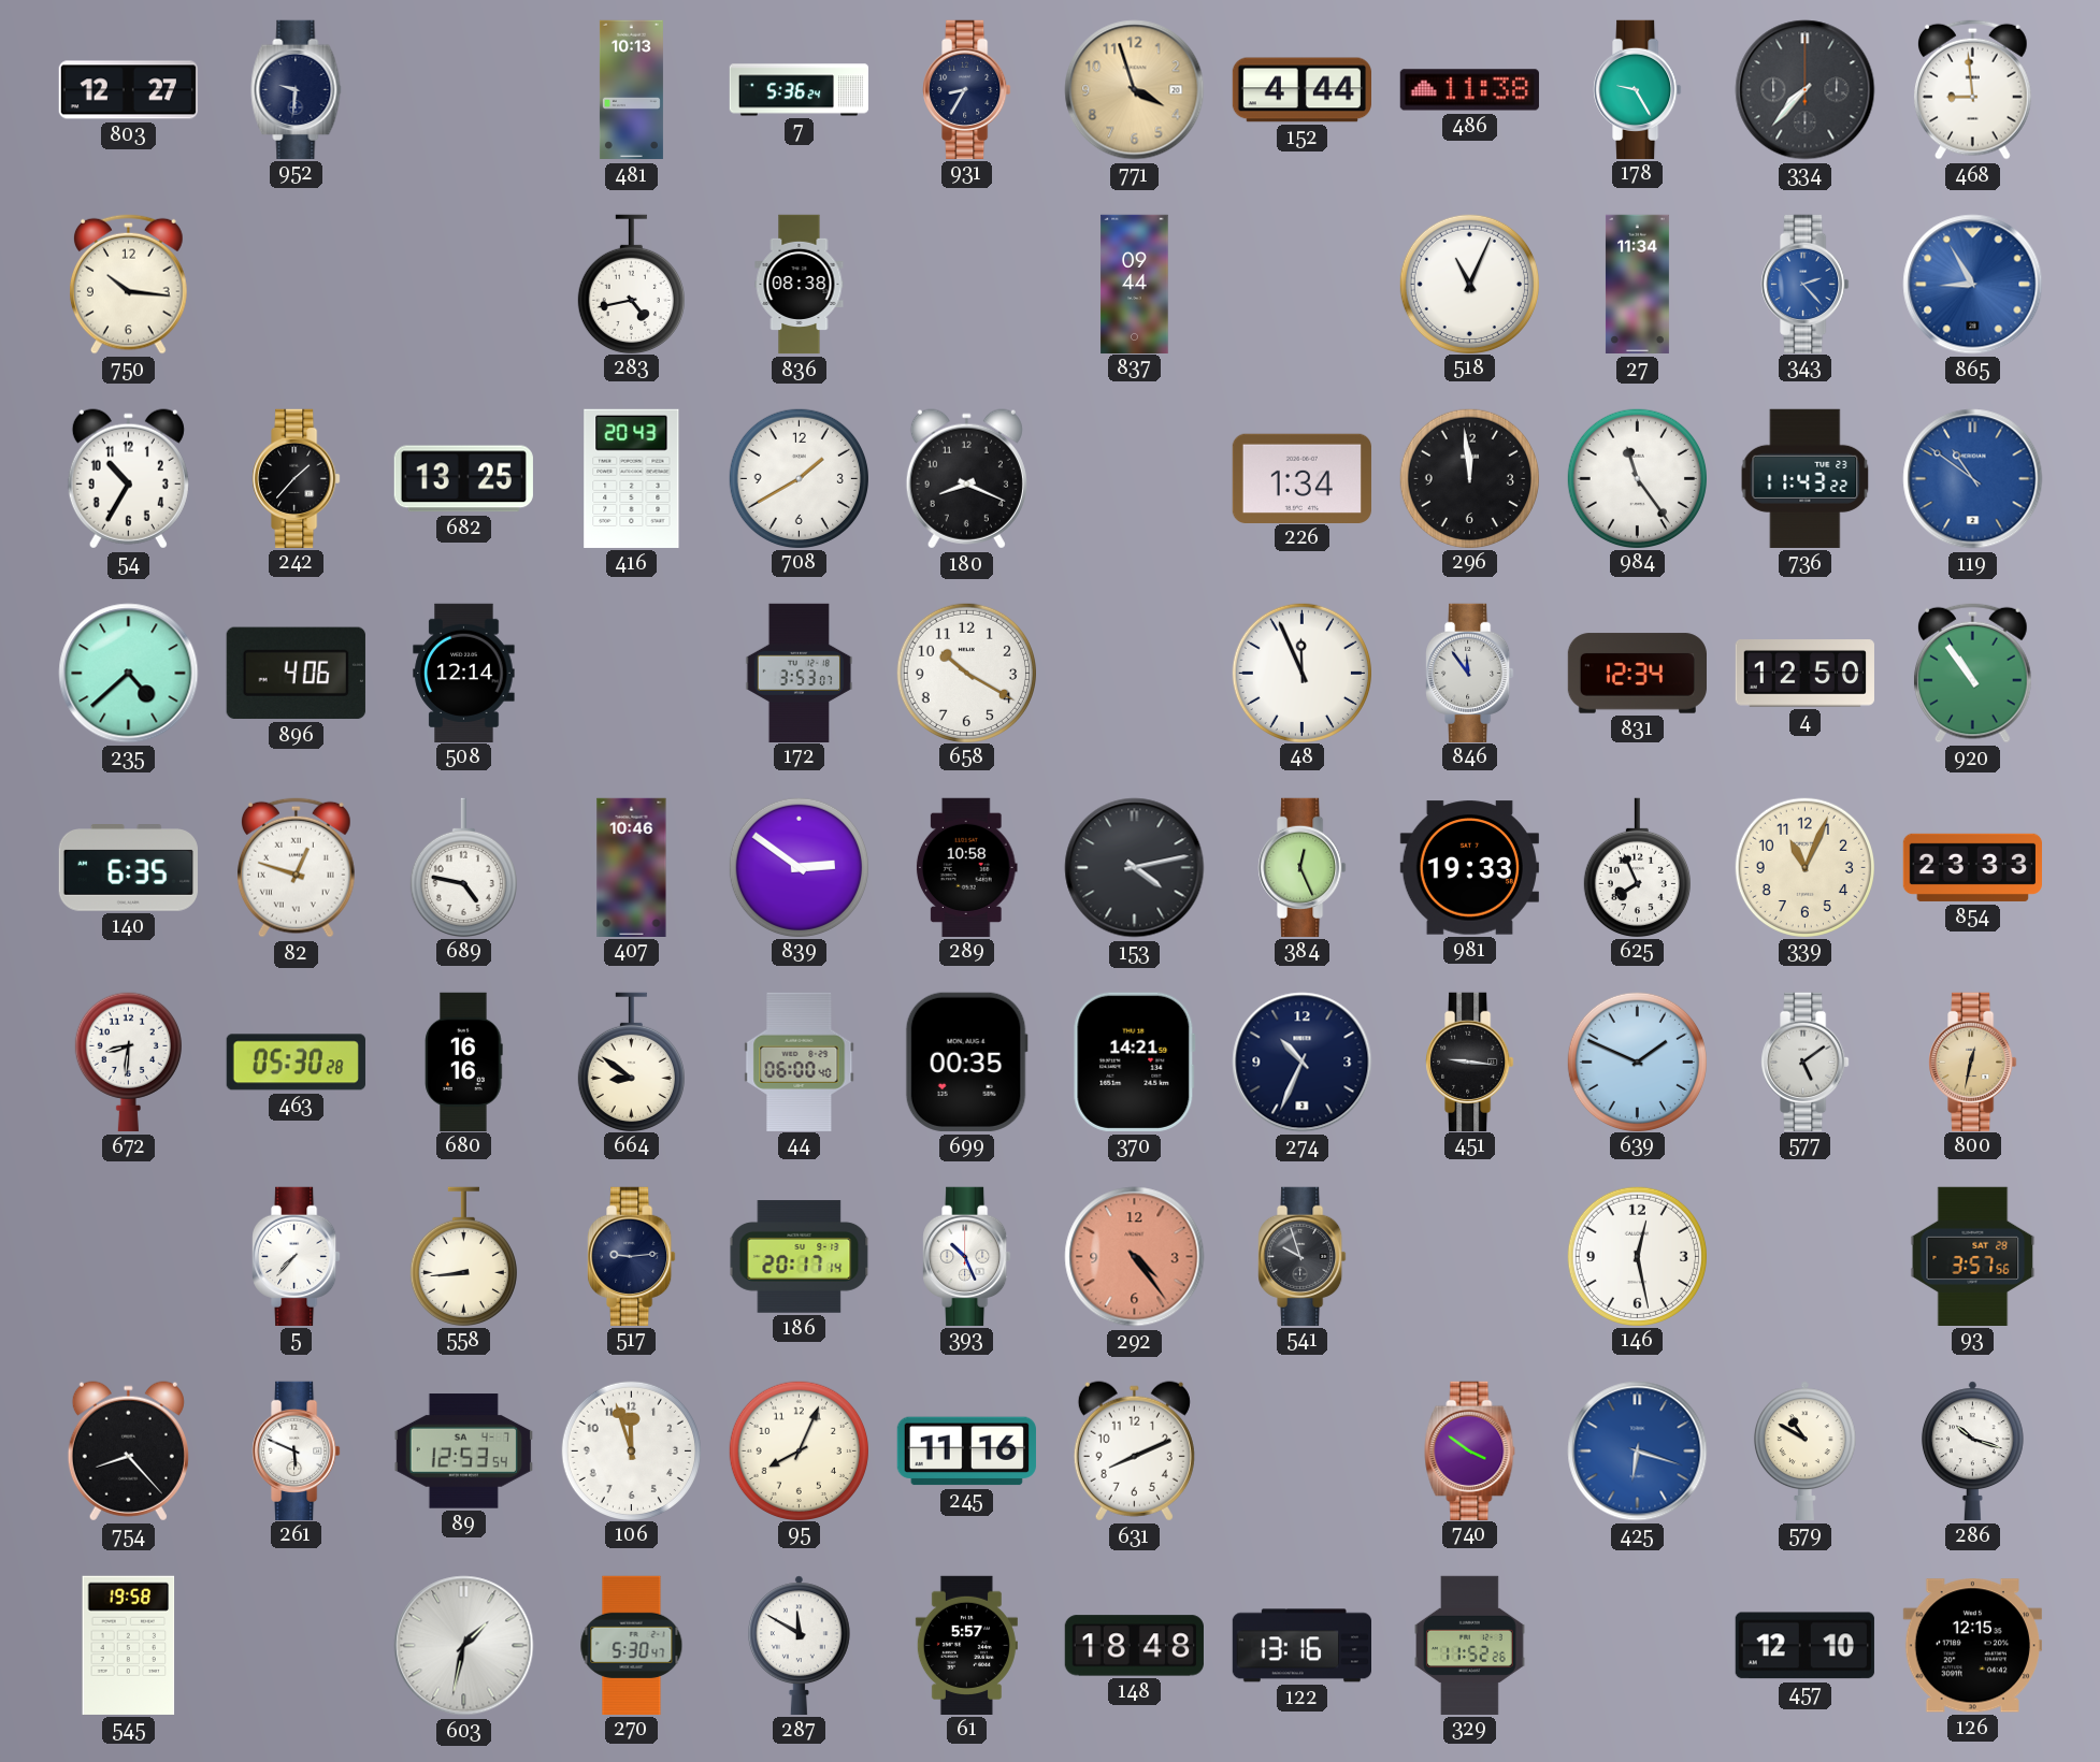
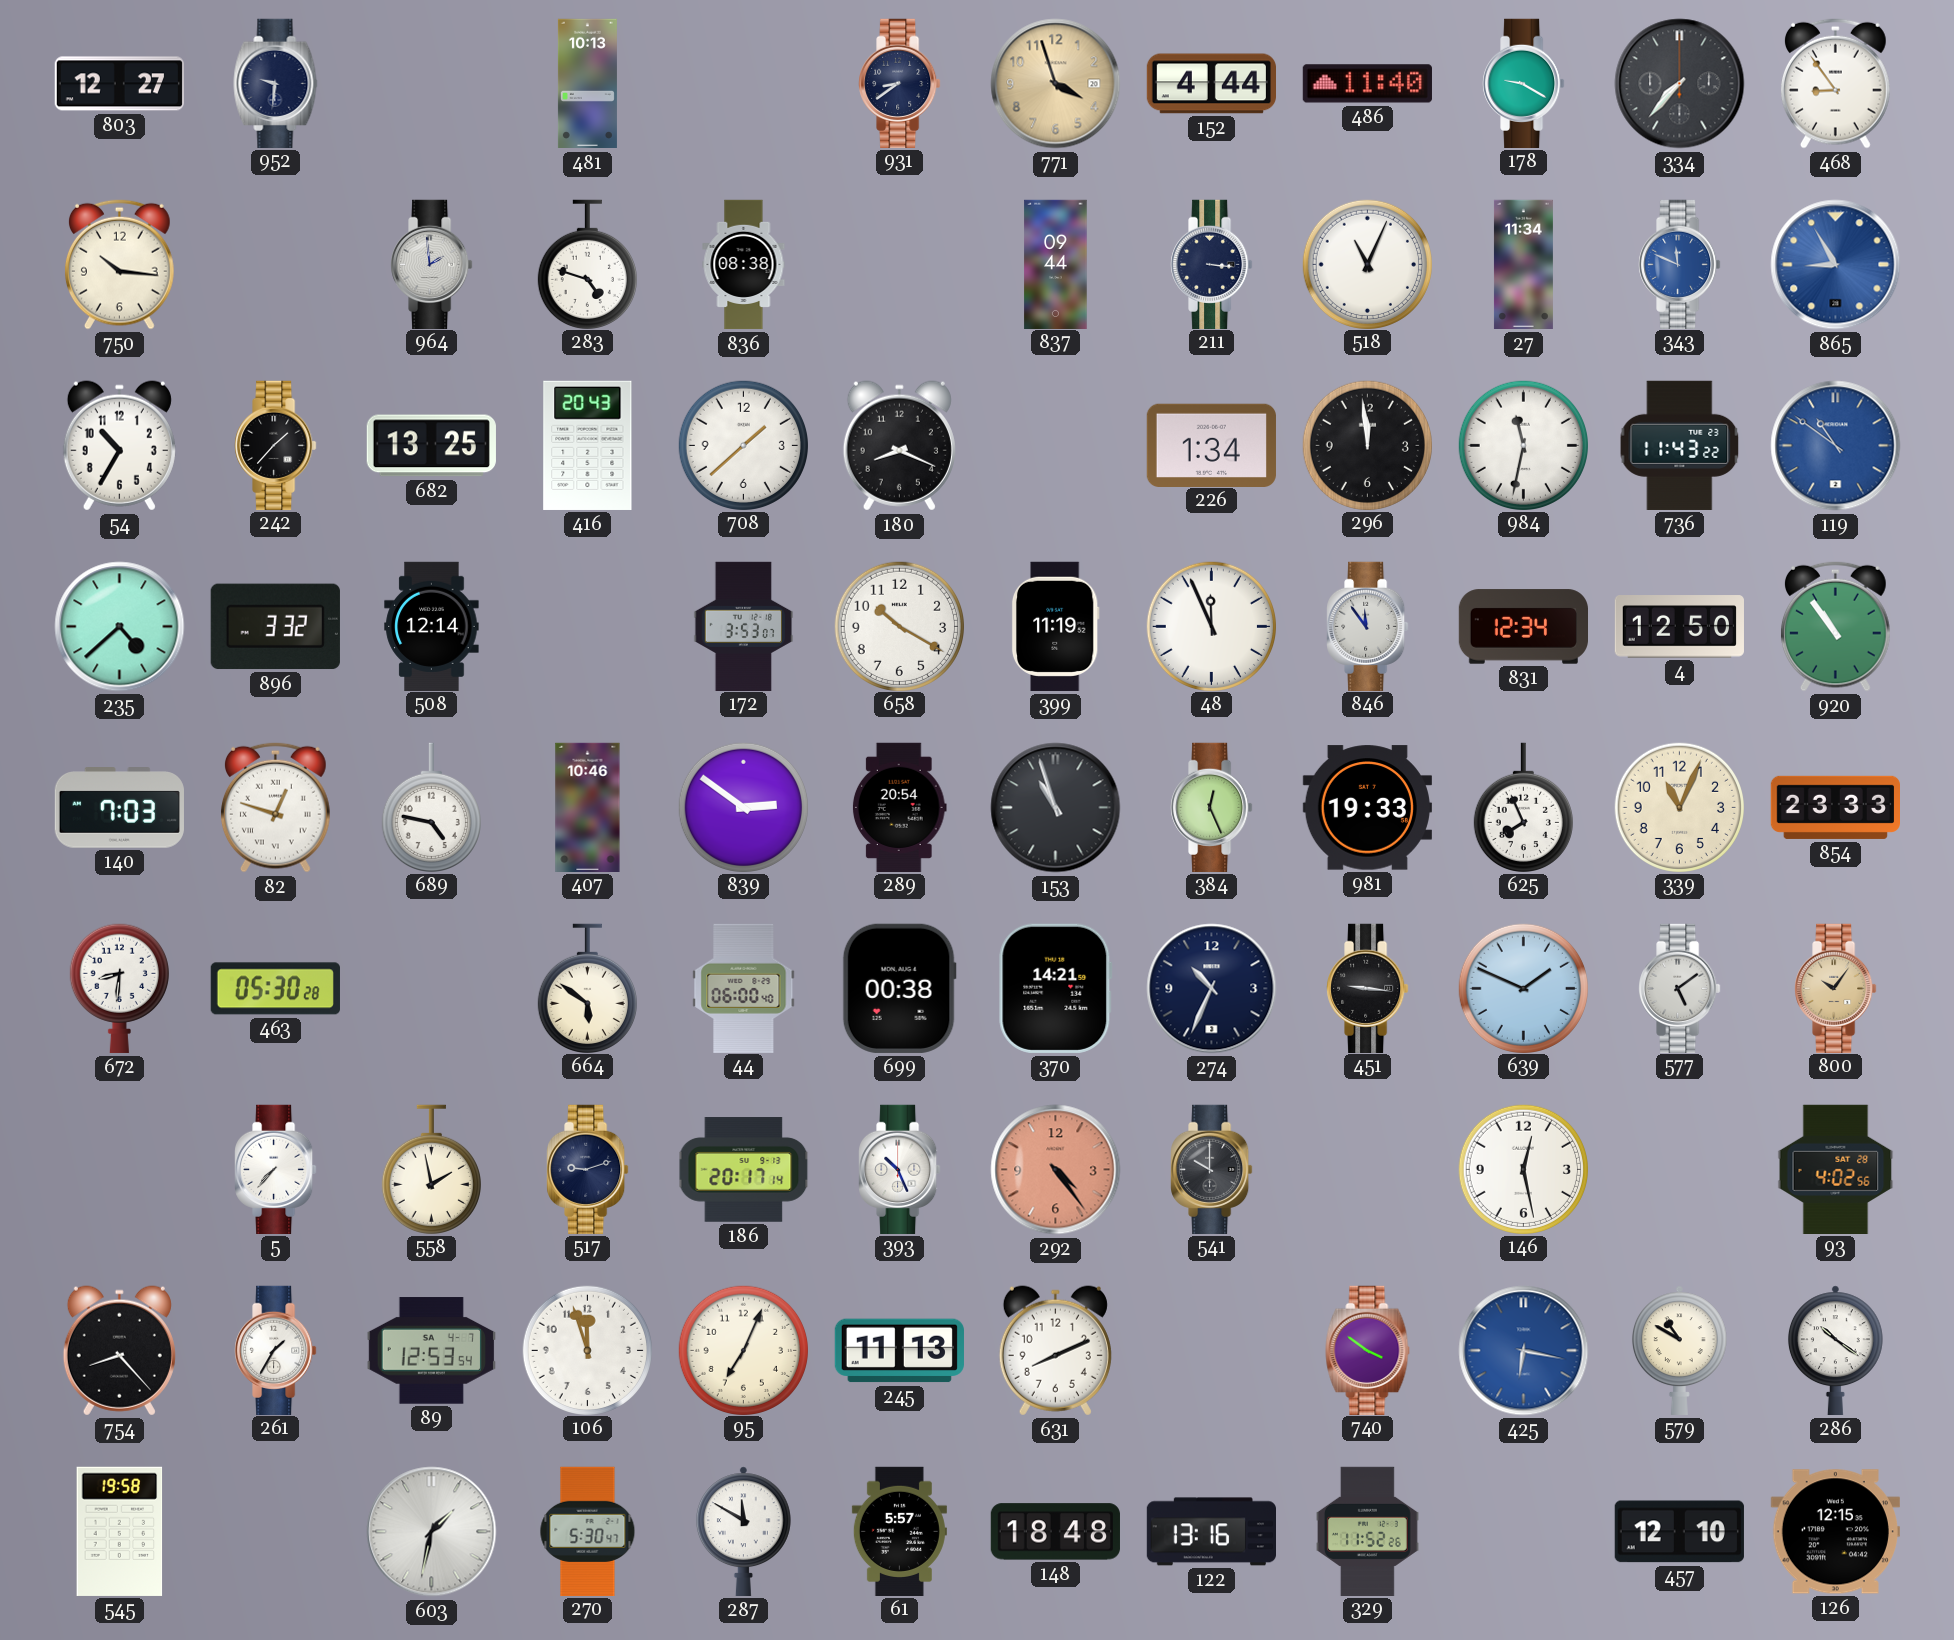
7: 5:36 -> none (800, 90)
931: 8:35 -> 8:39 (900, 83)
486: 11:38 -> 11:40 (1367, 84)
178: 9:25 -> 9:20 (1524, 83)
468: 8:59 -> 8:54 (1835, 83)
964: none -> 1:59 (432, 264)
283: 4:43 -> 4:48 (587, 264)
211: none -> 3:16 (1212, 264)
343: 2:23 -> 11:49 (1680, 264)
708: 1:40 -> 1:38 (743, 445)
984: 11:24 -> 11:32 (1523, 445)
896: 4:06 -> 3:32 (275, 627)
399: none -> 11:19 (1055, 626)
140: 6:35 -> 7:03 (119, 808)
289: 10:58 -> 20:54 (899, 807)
153: 4:13 -> 10:57 (1056, 808)
680: 16:16 -> none (464, 1061)
664: 8:51 -> 5:51 (587, 988)
699: 00:35 -> 00:38 (899, 988)
800: 12:32 -> 10:06 (1836, 988)
558: 8:44 -> 1:58 (431, 1169)
517: 9:14 -> 9:12 (588, 1169)
541: 9:57 -> 10:00 (1212, 1169)
93: 3:57 -> 4:02 (1836, 1169)
261: 5:49 -> 1:35 (276, 1350)
95: 8:04 -> 7:04 (743, 1350)
245: 11:16 -> 11:13 (899, 1351)
425: 6:18 -> 6:17 (1524, 1351)
286: 10:18 -> 10:21 (1835, 1350)
